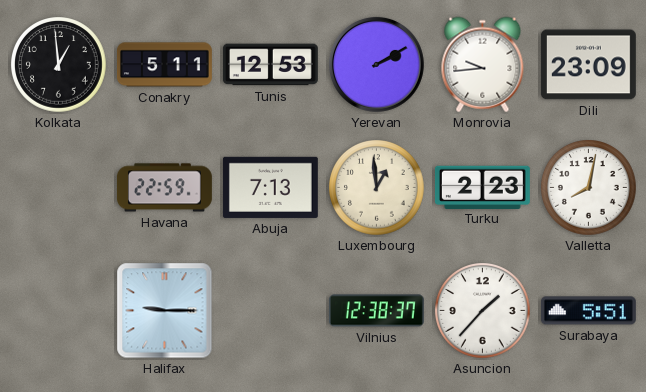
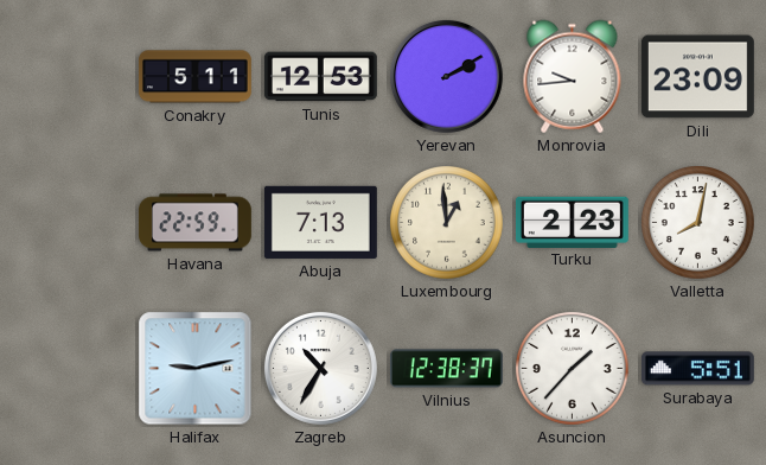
Kolkata: 12:59 -> none (59, 65)
Halifax: 9:15 -> 9:13 (196, 369)
Zagreb: none -> 10:35 (320, 368)
